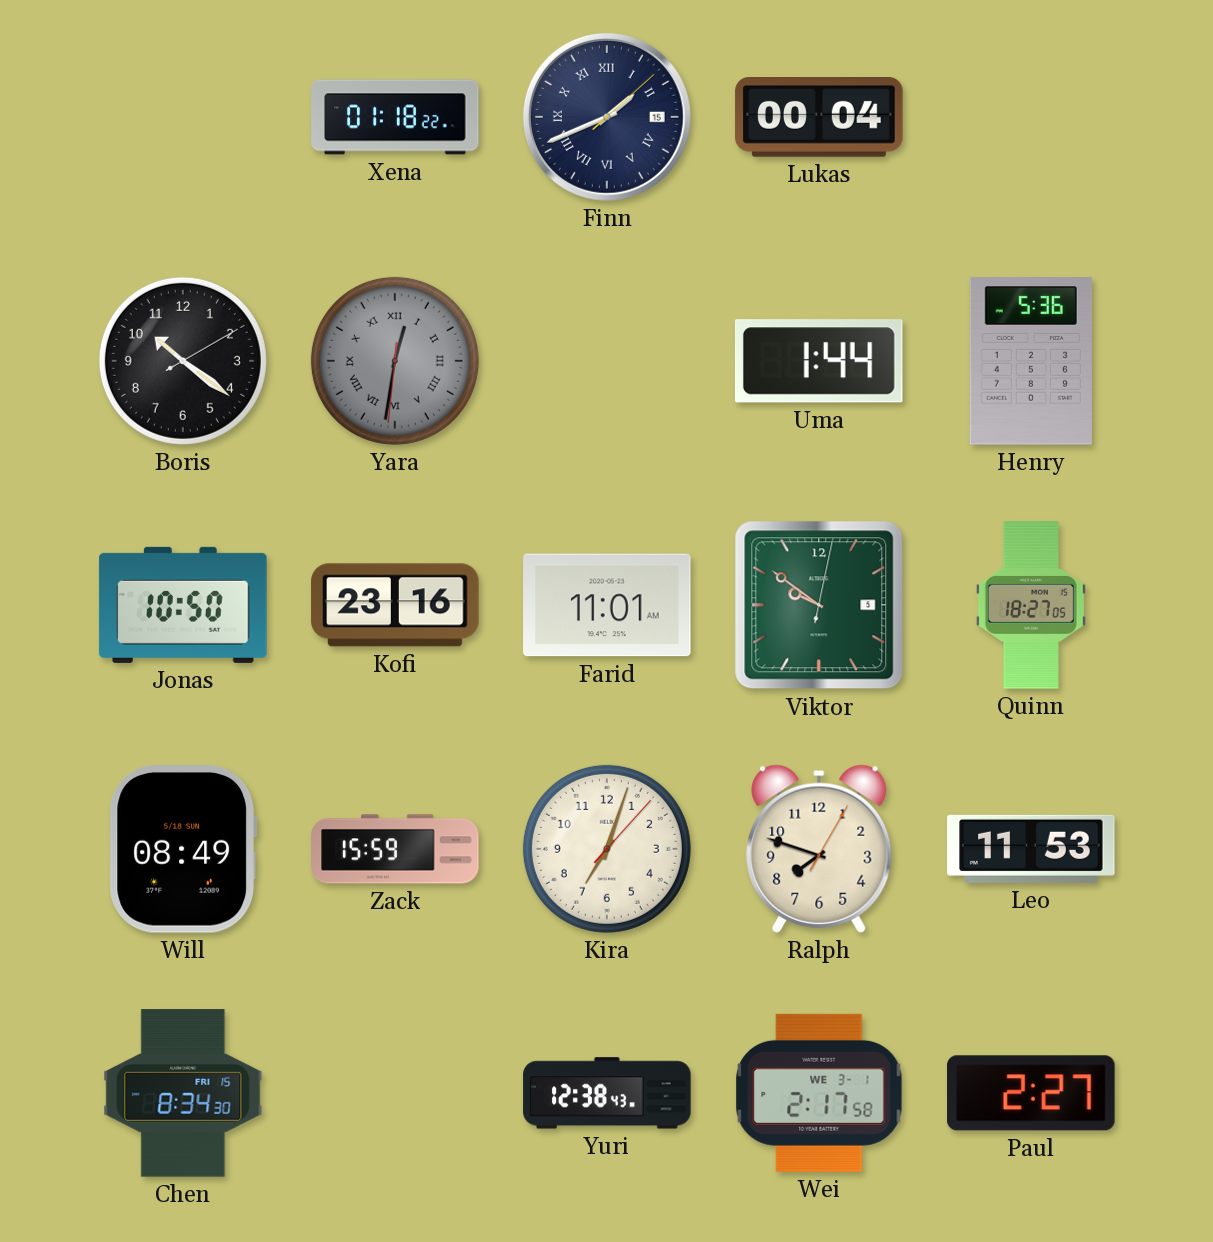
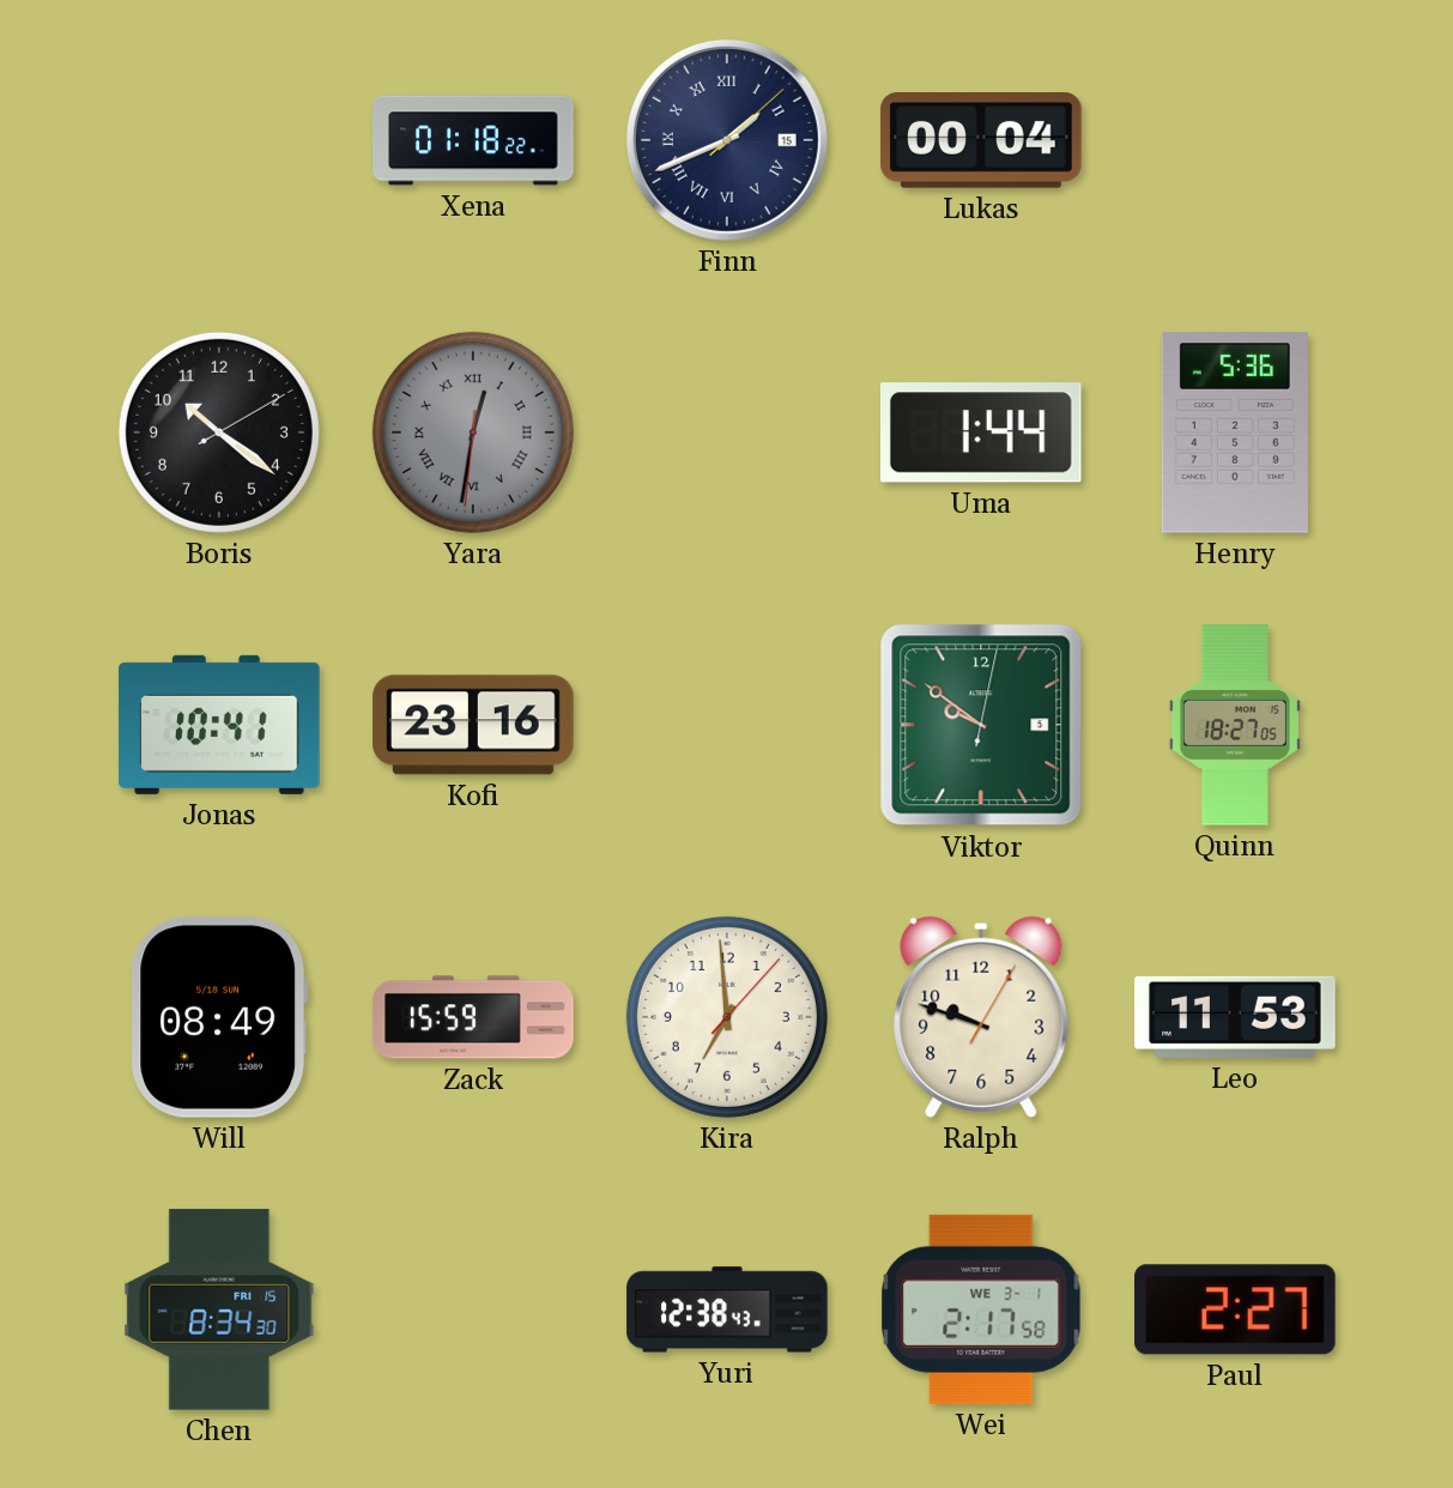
Jonas: 10:50 -> 10:41 (219, 725)
Farid: 11:01 -> none (607, 605)
Kira: 7:03 -> 6:59 (727, 1017)
Ralph: 7:48 -> 9:48 (981, 1017)
